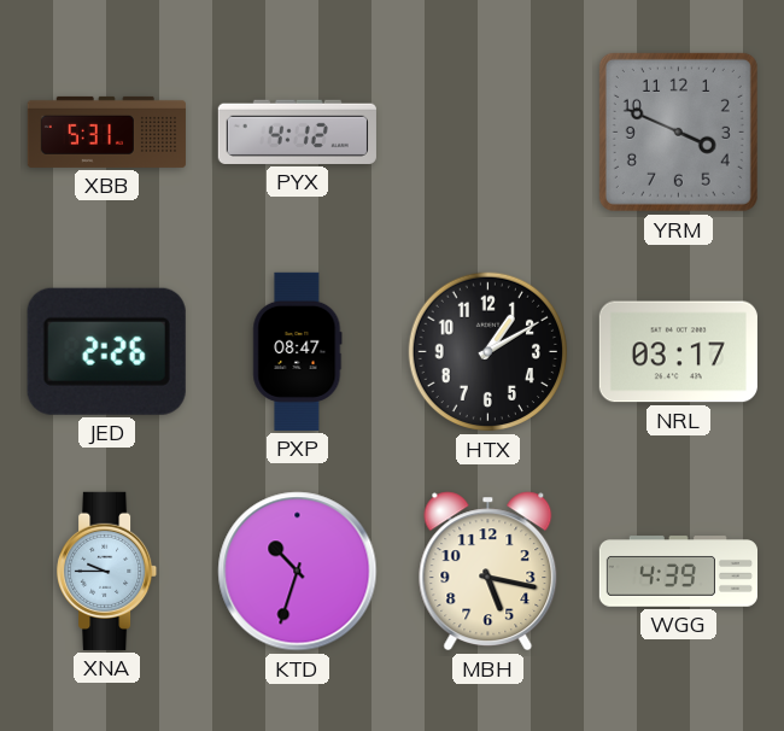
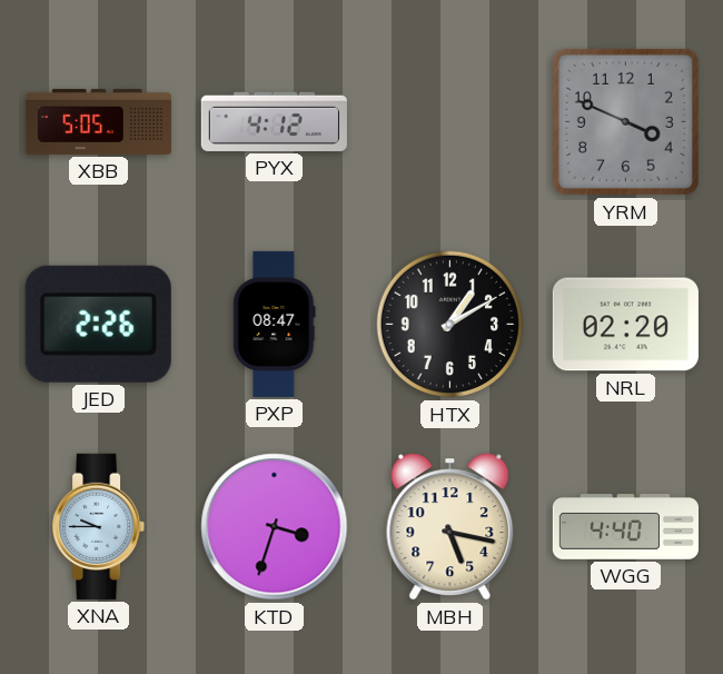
XBB: 5:31 -> 5:05 (98, 121)
NRL: 03:17 -> 02:20 (625, 325)
KTD: 10:33 -> 3:33 (275, 527)
WGG: 4:39 -> 4:40 (625, 527)
